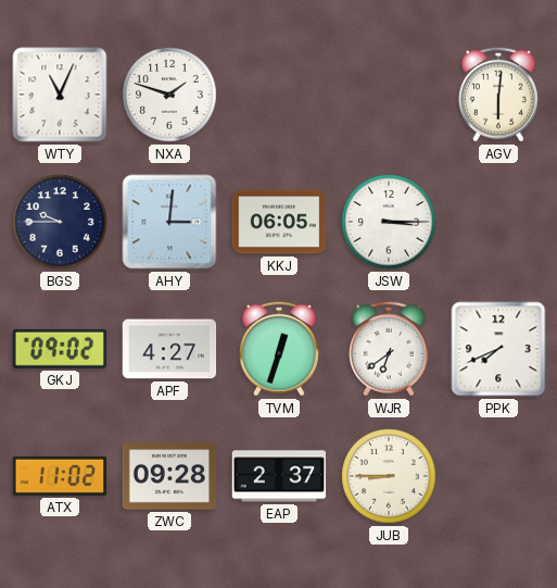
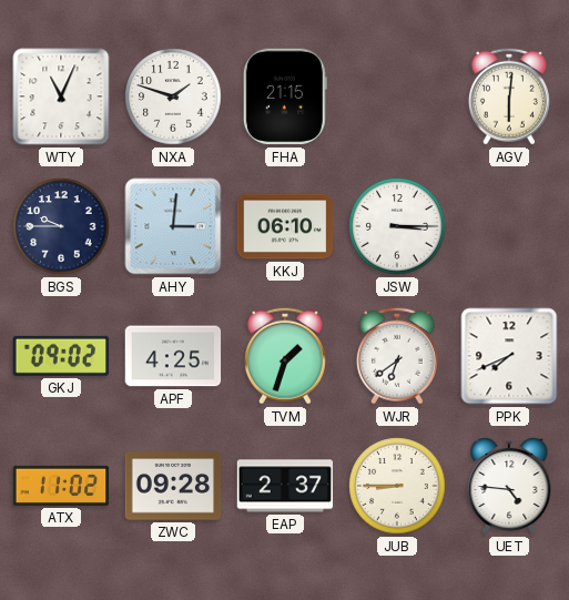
FHA: none -> 21:15 (285, 96)
KKJ: 06:05 -> 06:10 (285, 226)
APF: 4:27 -> 4:25 (173, 356)
TVM: 12:33 -> 1:33 (285, 356)
UET: none -> 4:46 (509, 487)
